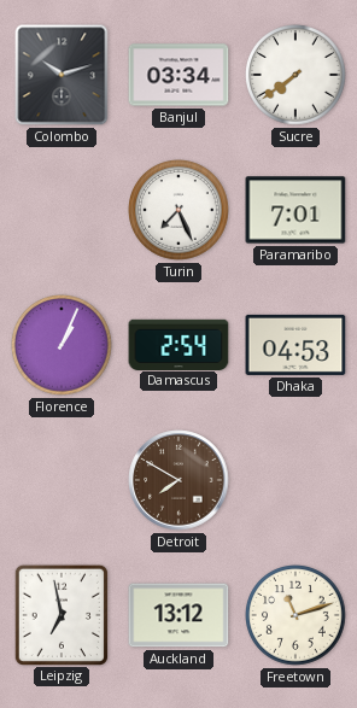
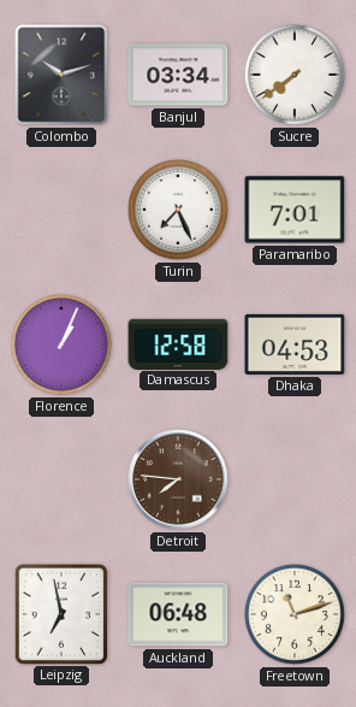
Damascus: 2:54 -> 12:58 (178, 343)
Detroit: 7:50 -> 7:46 (178, 479)
Auckland: 13:12 -> 06:48 (178, 614)
